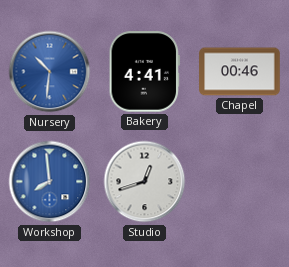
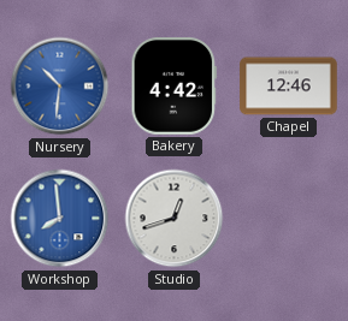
Bakery: 4:41 -> 4:42 (173, 87)
Chapel: 00:46 -> 12:46 (289, 87)
